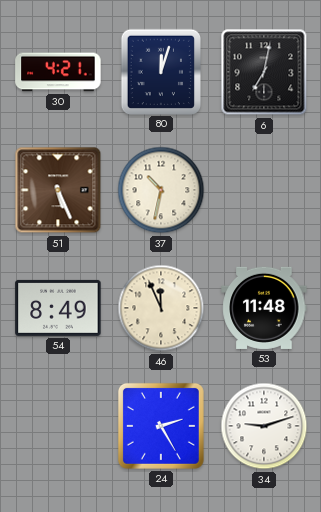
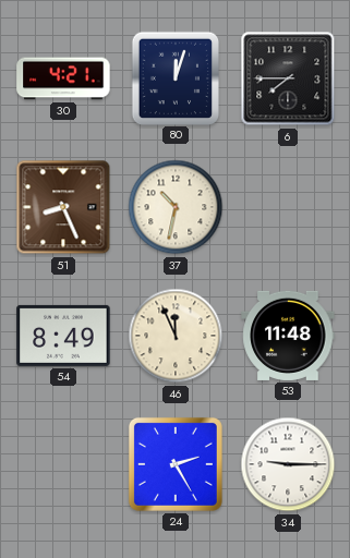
6: 7:02 -> 7:45 (288, 78)
51: 5:26 -> 8:26 (63, 207)
34: 9:12 -> 9:15 (288, 464)
